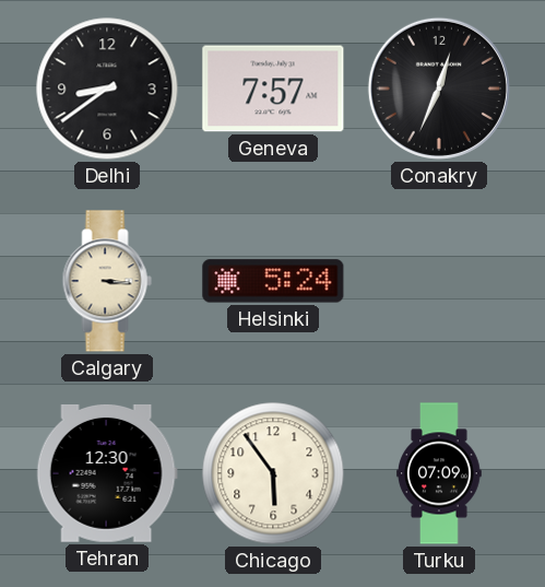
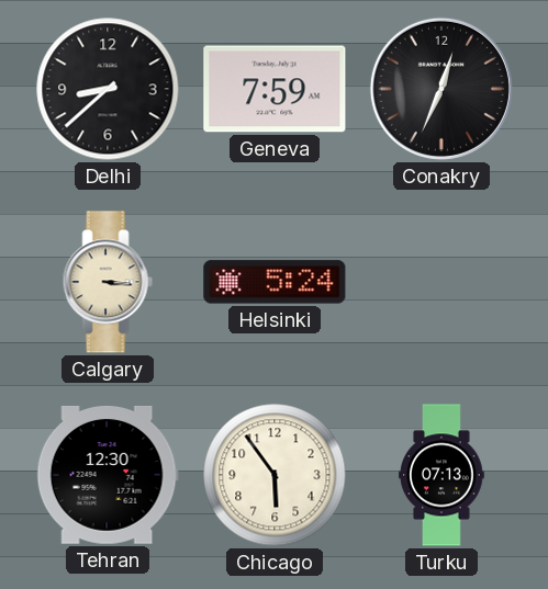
Delhi: 8:39 -> 8:38 (108, 89)
Geneva: 7:57 -> 7:59 (275, 89)
Turku: 07:09 -> 07:13 (441, 475)
